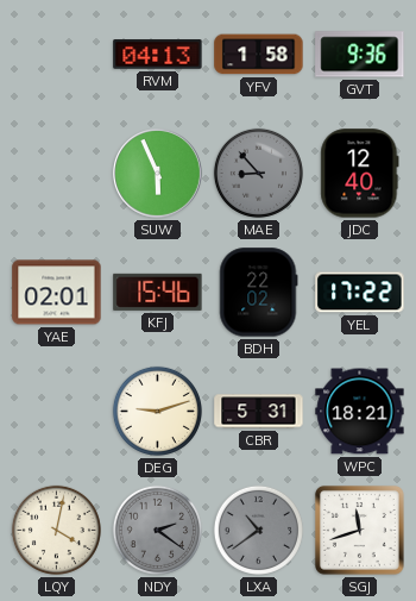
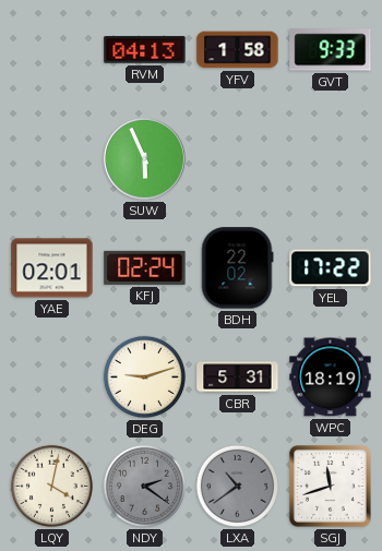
GVT: 9:36 -> 9:33 (331, 50)
MAE: 8:53 -> none (258, 173)
JDC: 12:40 -> none (360, 174)
KFJ: 15:46 -> 02:24 (145, 267)
WPC: 18:21 -> 18:19 (331, 378)
